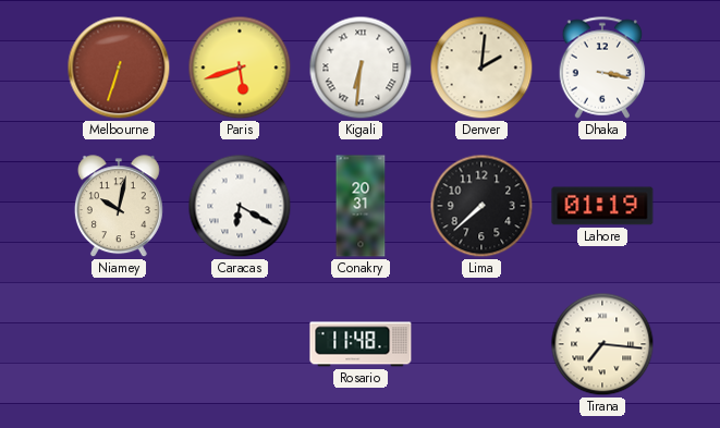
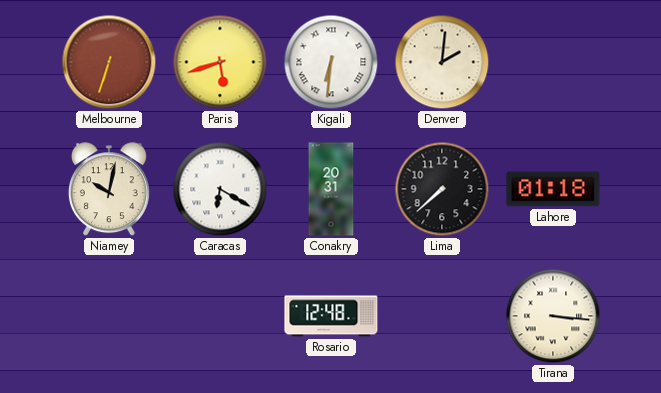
Dhaka: 3:17 -> none (602, 68)
Lahore: 01:19 -> 01:18 (553, 189)
Rosario: 11:48 -> 12:48 (331, 316)
Tirana: 7:16 -> 3:16 (553, 316)
